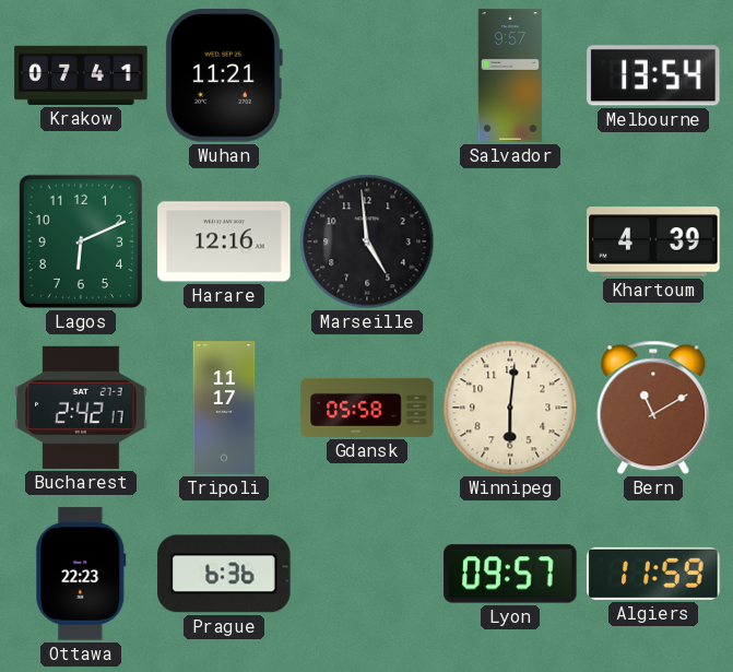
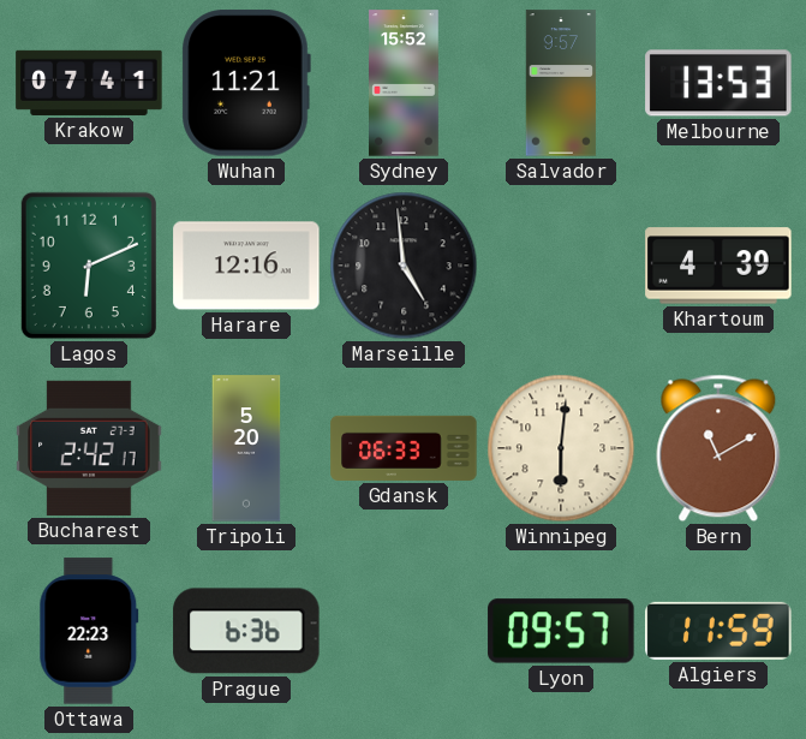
Sydney: none -> 15:52 (405, 83)
Melbourne: 13:54 -> 13:53 (718, 83)
Tripoli: 11:17 -> 5:20 (246, 448)
Gdansk: 05:58 -> 06:33 (404, 448)
